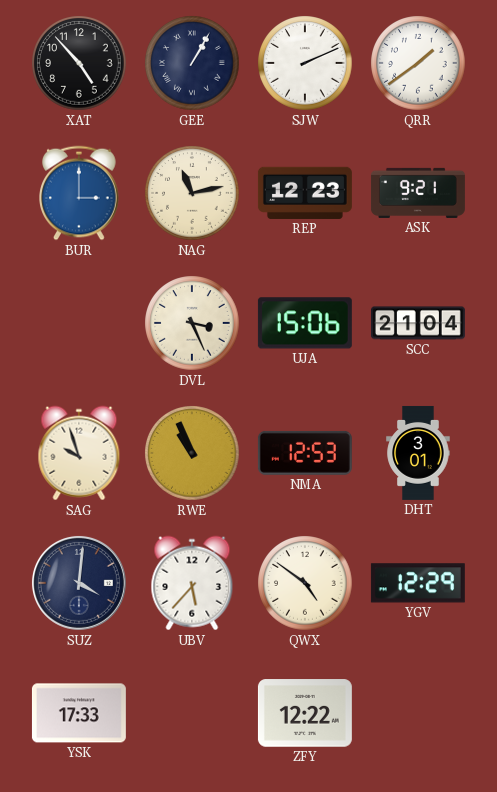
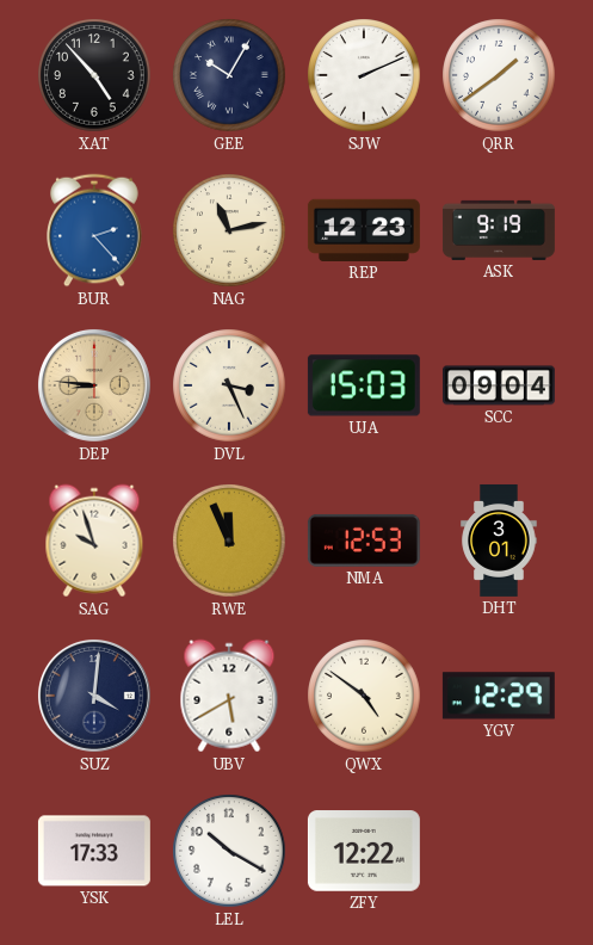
GEE: 1:05 -> 10:05 (229, 75)
BUR: 3:00 -> 2:23 (94, 230)
ASK: 9:21 -> 9:19 (499, 230)
DEP: none -> 8:46 (94, 385)
UJA: 15:06 -> 15:03 (364, 385)
SCC: 21:04 -> 09:04 (499, 385)
RWE: 10:56 -> 11:56 (229, 541)
UBV: 5:37 -> 5:40 (229, 696)
LEL: none -> 10:20 (229, 851)
